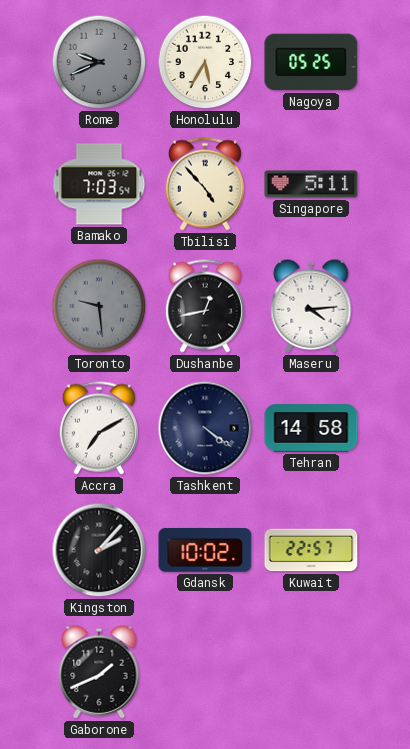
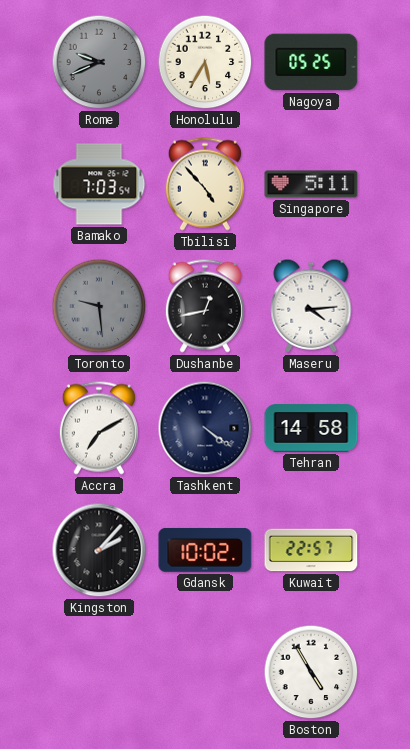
Gaborone: 1:41 -> none (99, 672)
Boston: none -> 4:55 (311, 672)
